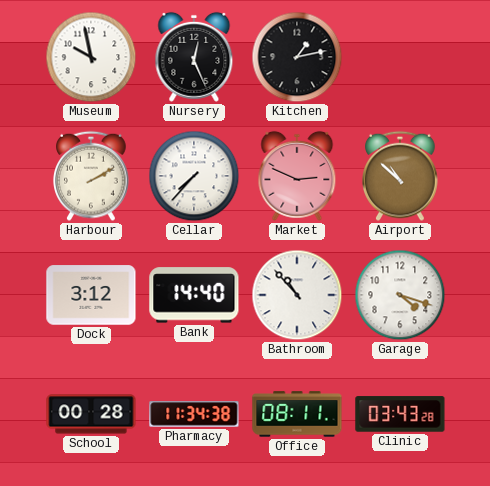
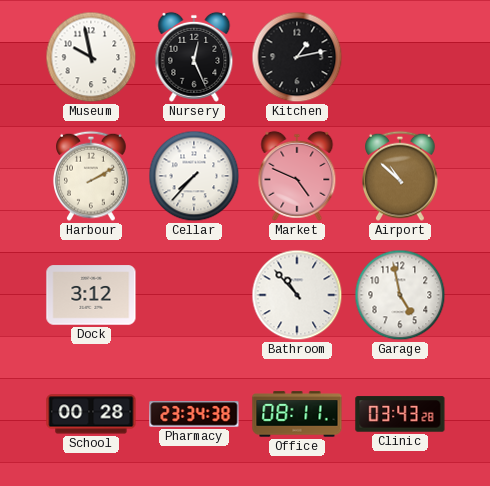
Market: 2:49 -> 4:49 (297, 176)
Bank: 14:40 -> none (194, 295)
Garage: 4:18 -> 4:58 (400, 295)
Pharmacy: 11:34 -> 23:34 (194, 414)
